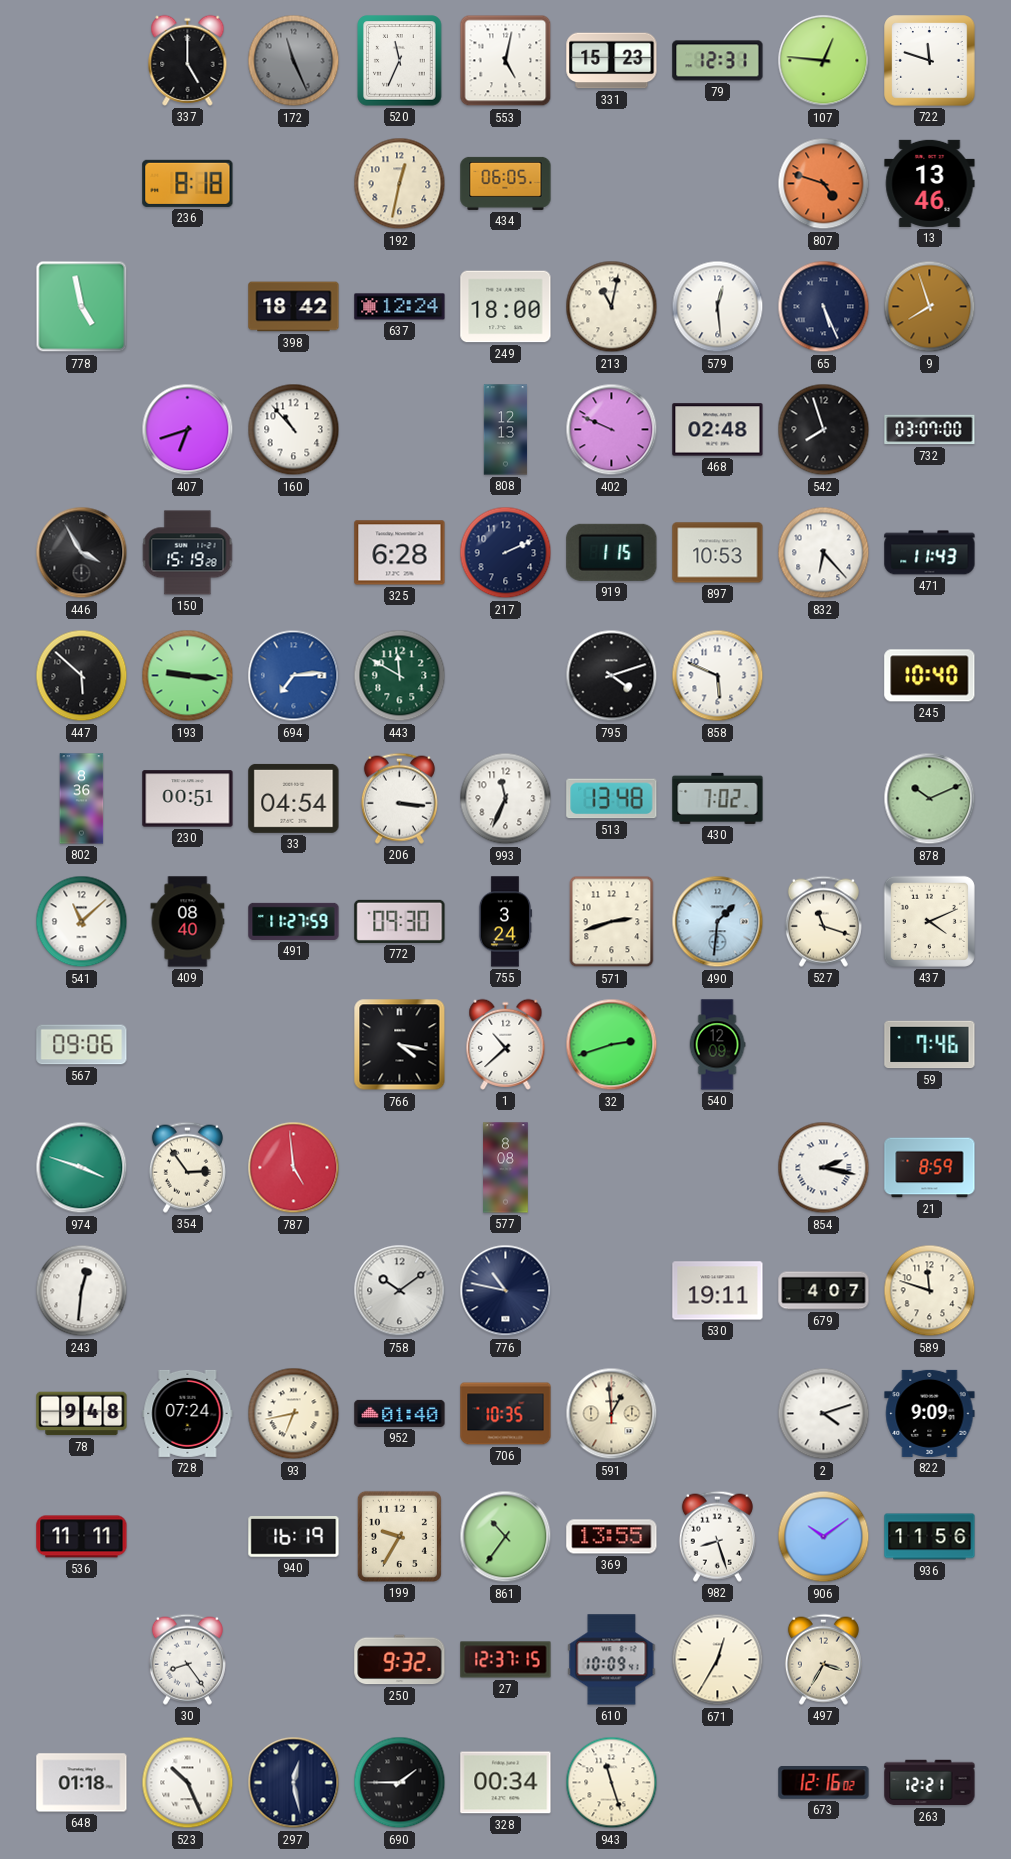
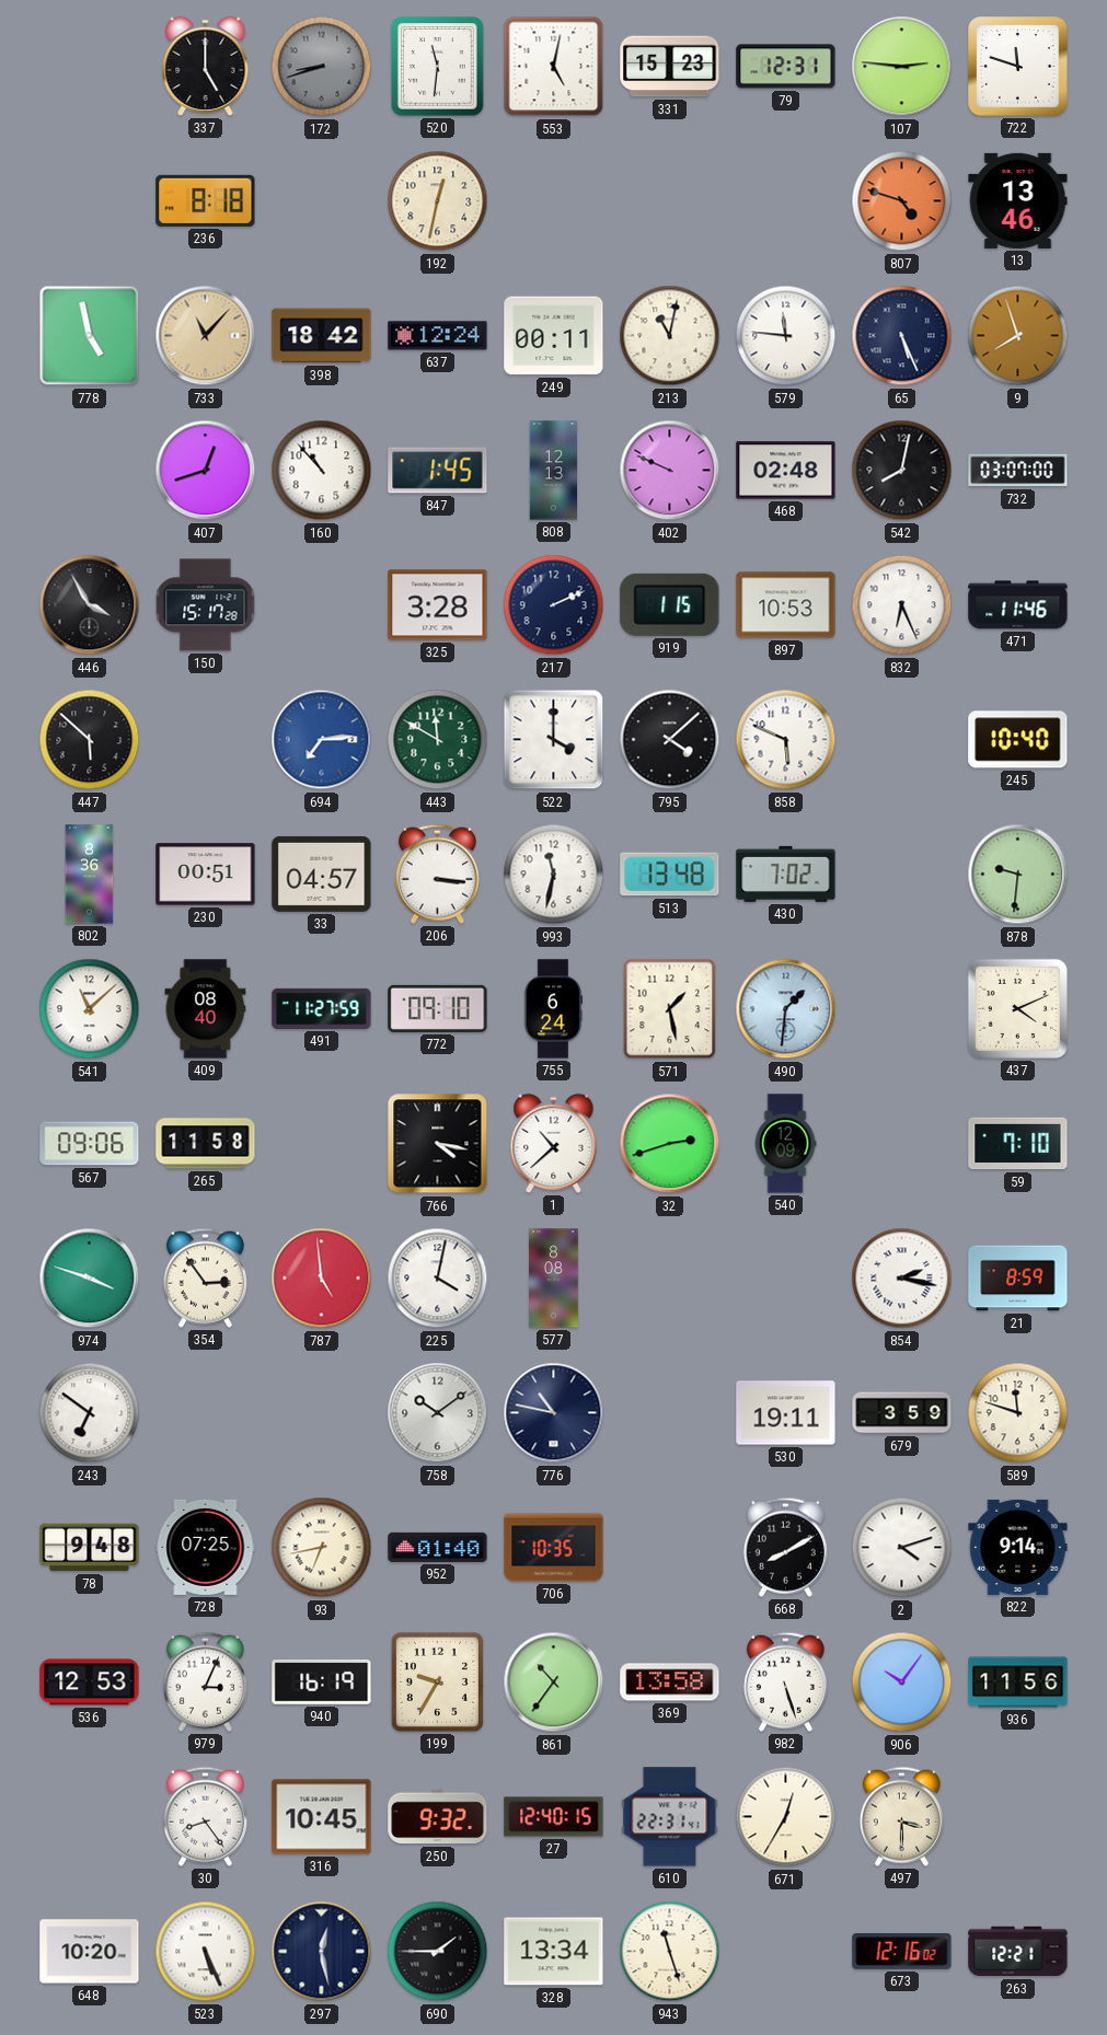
172: 11:26 -> 8:42 (322, 67)
520: 11:34 -> 11:31 (438, 67)
107: 12:46 -> 2:46 (902, 67)
434: 06:05 -> none (506, 183)
733: none -> 11:07 (206, 336)
249: 18:00 -> 00:11 (554, 336)
579: 12:29 -> 11:46 (786, 336)
407: 6:42 -> 12:42 (206, 471)
847: none -> 1:45 (438, 471)
542: 7:57 -> 8:02 (902, 471)
150: 15:19 -> 15:17 (206, 605)
325: 6:28 -> 3:28 (438, 605)
832: 6:23 -> 6:26 (902, 605)
471: 11:43 -> 11:46 (1018, 605)
193: 9:16 -> none (188, 676)
522: none -> 4:00 (554, 740)
795: 4:12 -> 4:08 (670, 740)
33: 04:54 -> 04:57 (322, 874)
993: 11:34 -> 11:32 (554, 875)
878: 10:11 -> 9:31 (1018, 875)
772: 09:30 -> 09:10 (438, 1008)
755: 3:24 -> 6:24 (553, 1009)
571: 2:42 -> 1:28 (670, 1009)
527: 11:18 -> none (823, 921)
265: none -> 11:58 (206, 1144)
59: 7:46 -> 7:10 (1018, 1144)
225: none -> 4:02 (438, 1279)
243: 12:31 -> 6:51 (90, 1413)
679: 4:07 -> 3:59 (902, 1413)
728: 07:24 -> 07:25 (206, 1547)
591: 12:59 -> none (612, 1414)
668: none -> 8:10 (785, 1547)
822: 9:09 -> 9:14 (1018, 1547)
536: 11:11 -> 12:53 (90, 1683)
979: none -> 3:04 (205, 1681)
369: 13:55 -> 13:58 (670, 1683)
982: 8:27 -> 5:27 (785, 1681)
906: 10:09 -> 10:06 (902, 1683)
316: none -> 10:45 (322, 1817)
27: 12:37 -> 12:40 (554, 1817)
610: 10:09 -> 22:31 (670, 1817)
497: 3:35 -> 3:30 (901, 1816)
648: 01:18 -> 10:20 (90, 1952)
523: 10:26 -> 5:26 (206, 1952)
328: 00:34 -> 13:34 (554, 1952)
